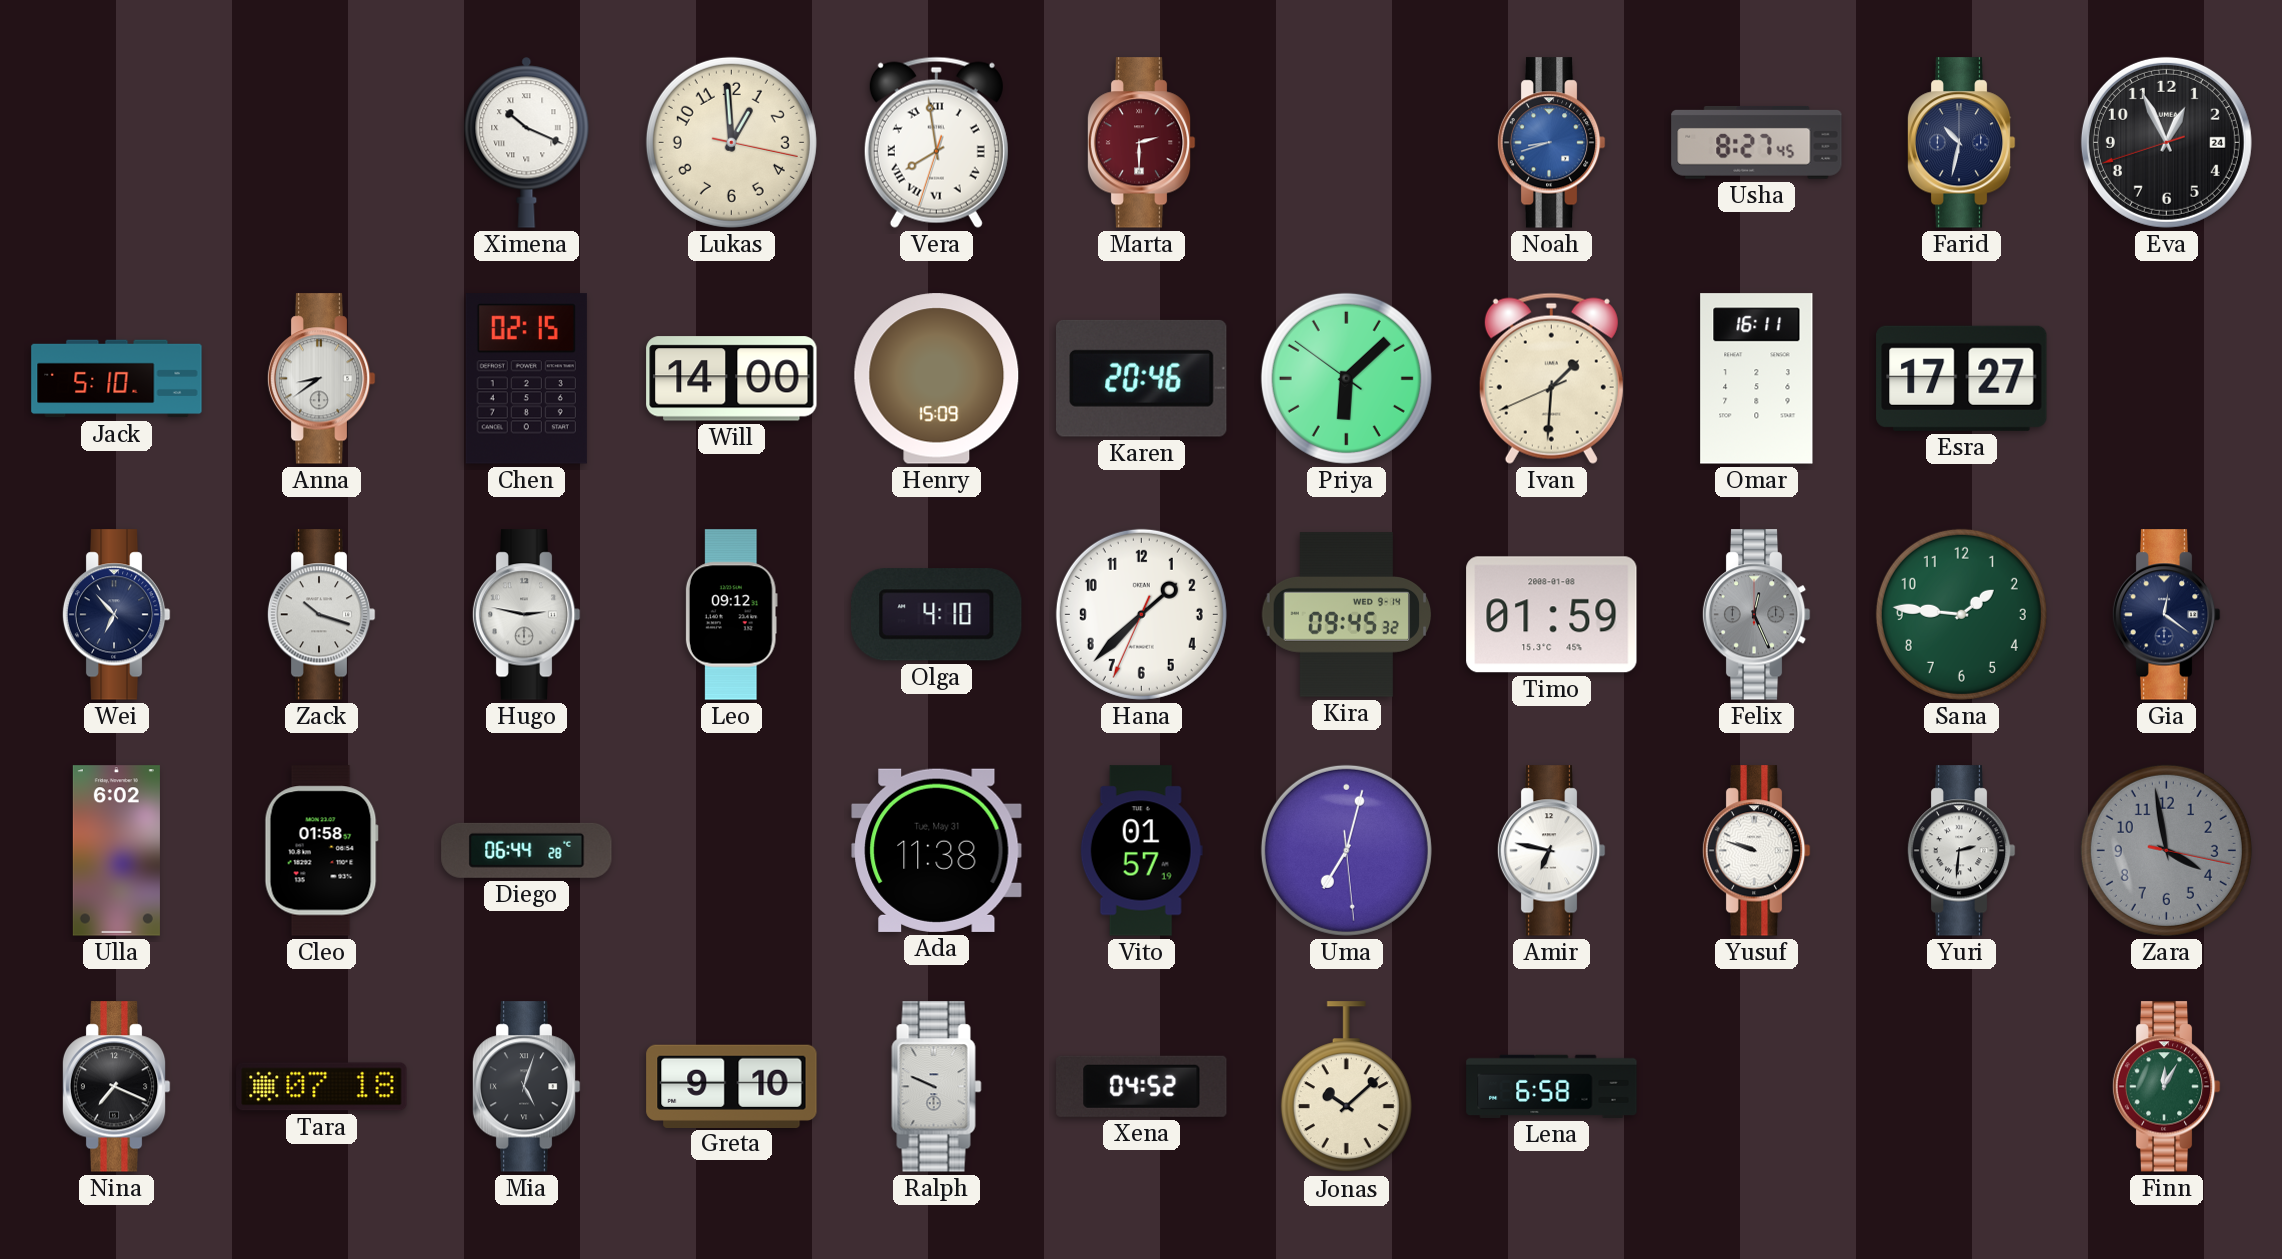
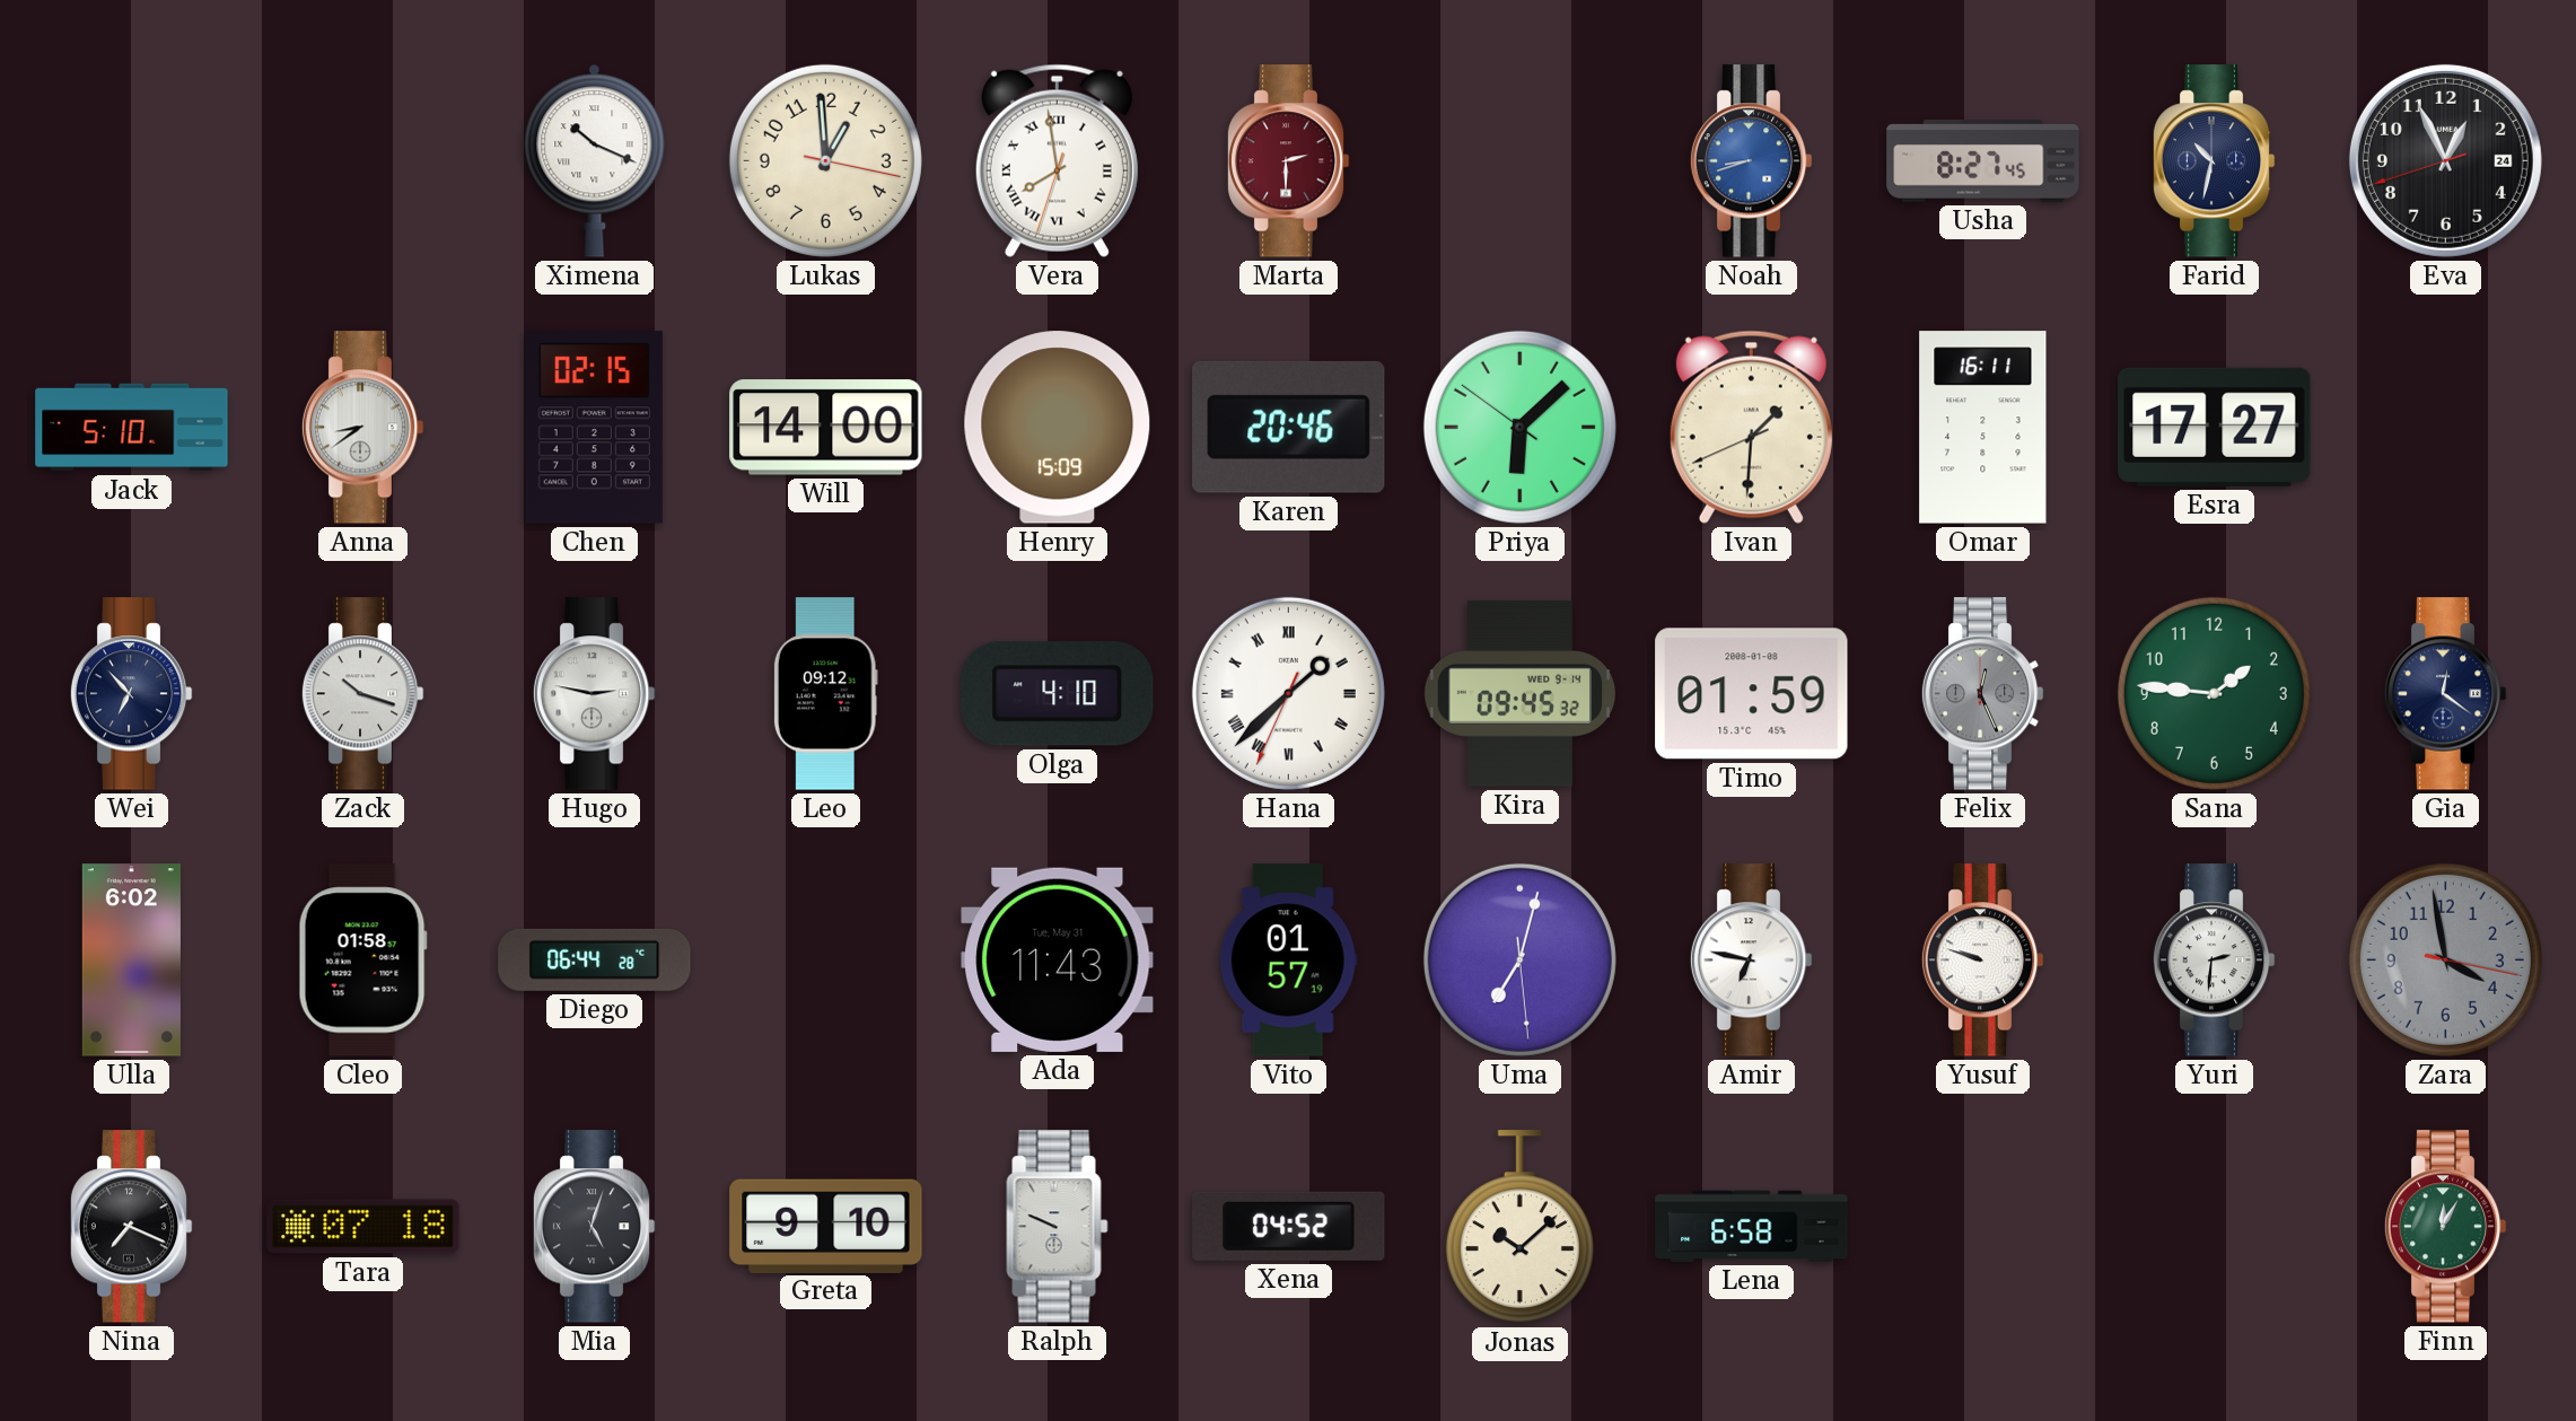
Hana numerals: Arabic -> Roman (1288, 693)
Ada: 11:38 -> 11:43 (1058, 959)
